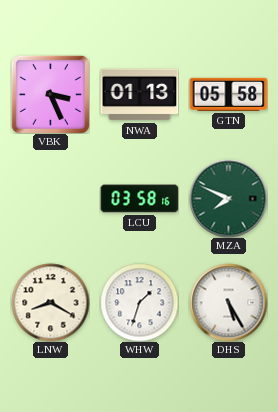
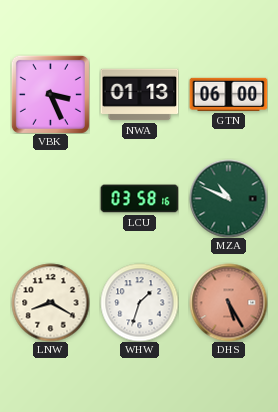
GTN: 05:58 -> 06:00 (228, 94)
MZA: 7:49 -> 10:49 (228, 198)
DHS dial: white -> salmon (228, 302)
